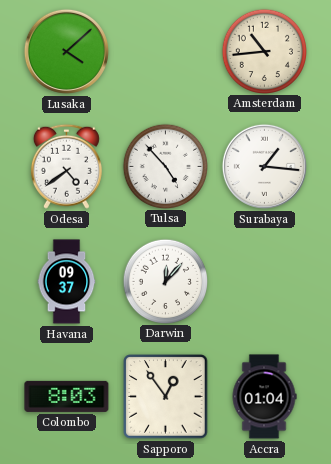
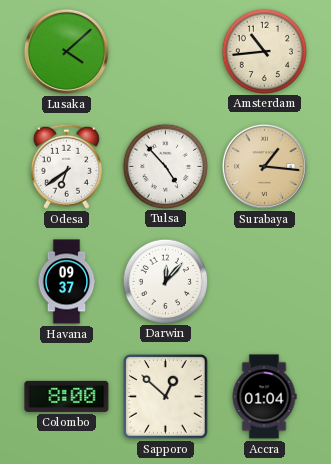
Odesa: 4:39 -> 6:39 (66, 166)
Surabaya dial: white -> champagne (264, 166)
Colombo: 8:03 -> 8:00 (67, 396)
Sapporo: 12:54 -> 12:52 (166, 397)
